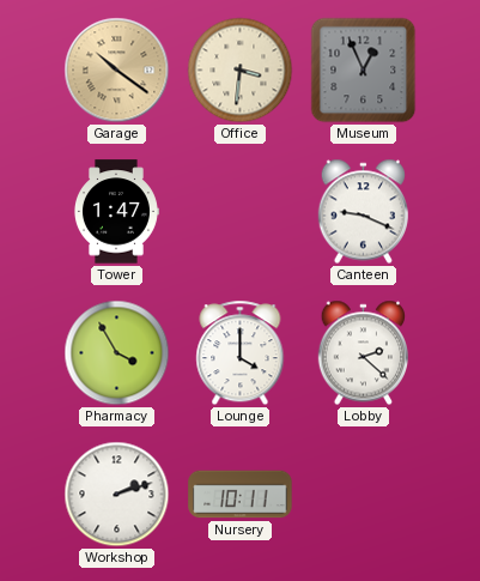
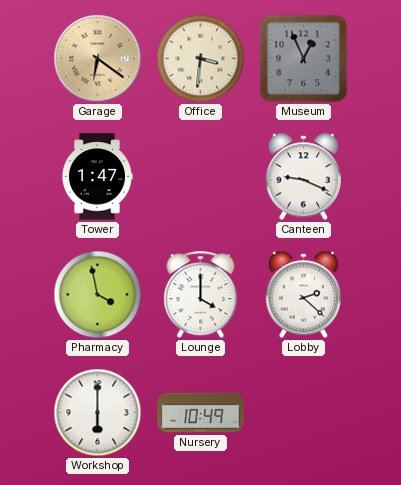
Garage: 10:21 -> 6:21 (98, 59)
Pharmacy: 3:55 -> 3:58 (98, 295)
Workshop: 2:12 -> 6:00 (98, 413)
Nursery: 10:11 -> 10:49 (201, 413)
